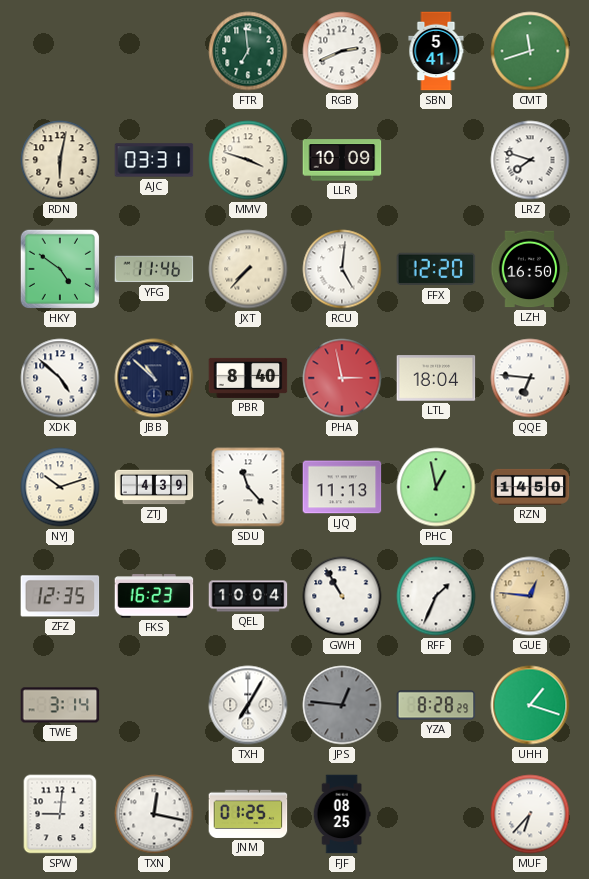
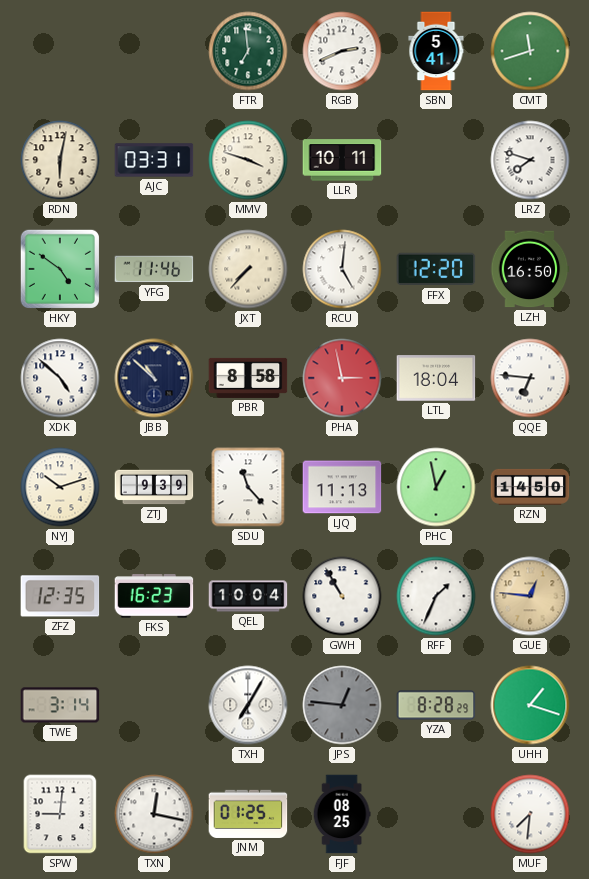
LLR: 10:09 -> 10:11 (342, 160)
PBR: 8:40 -> 8:58 (248, 378)
ZTJ: 4:39 -> 9:39 (154, 487)
MUF: 6:37 -> 7:31 (530, 814)
